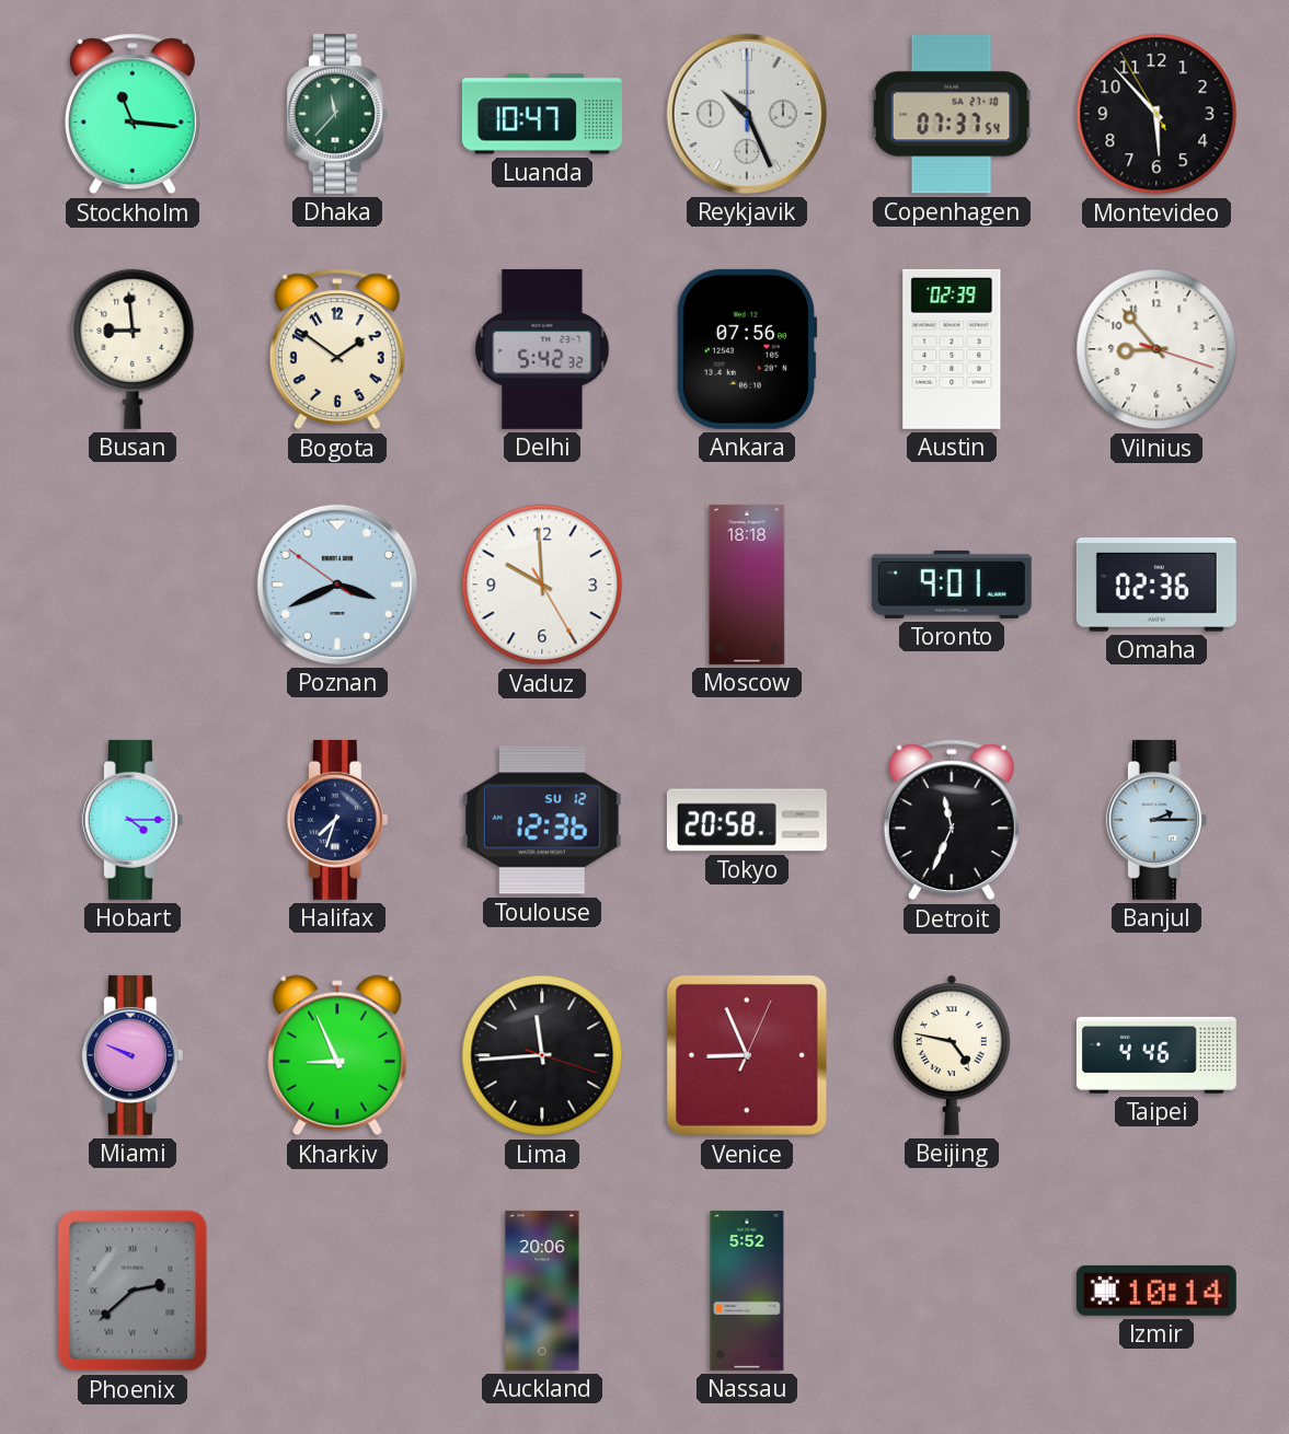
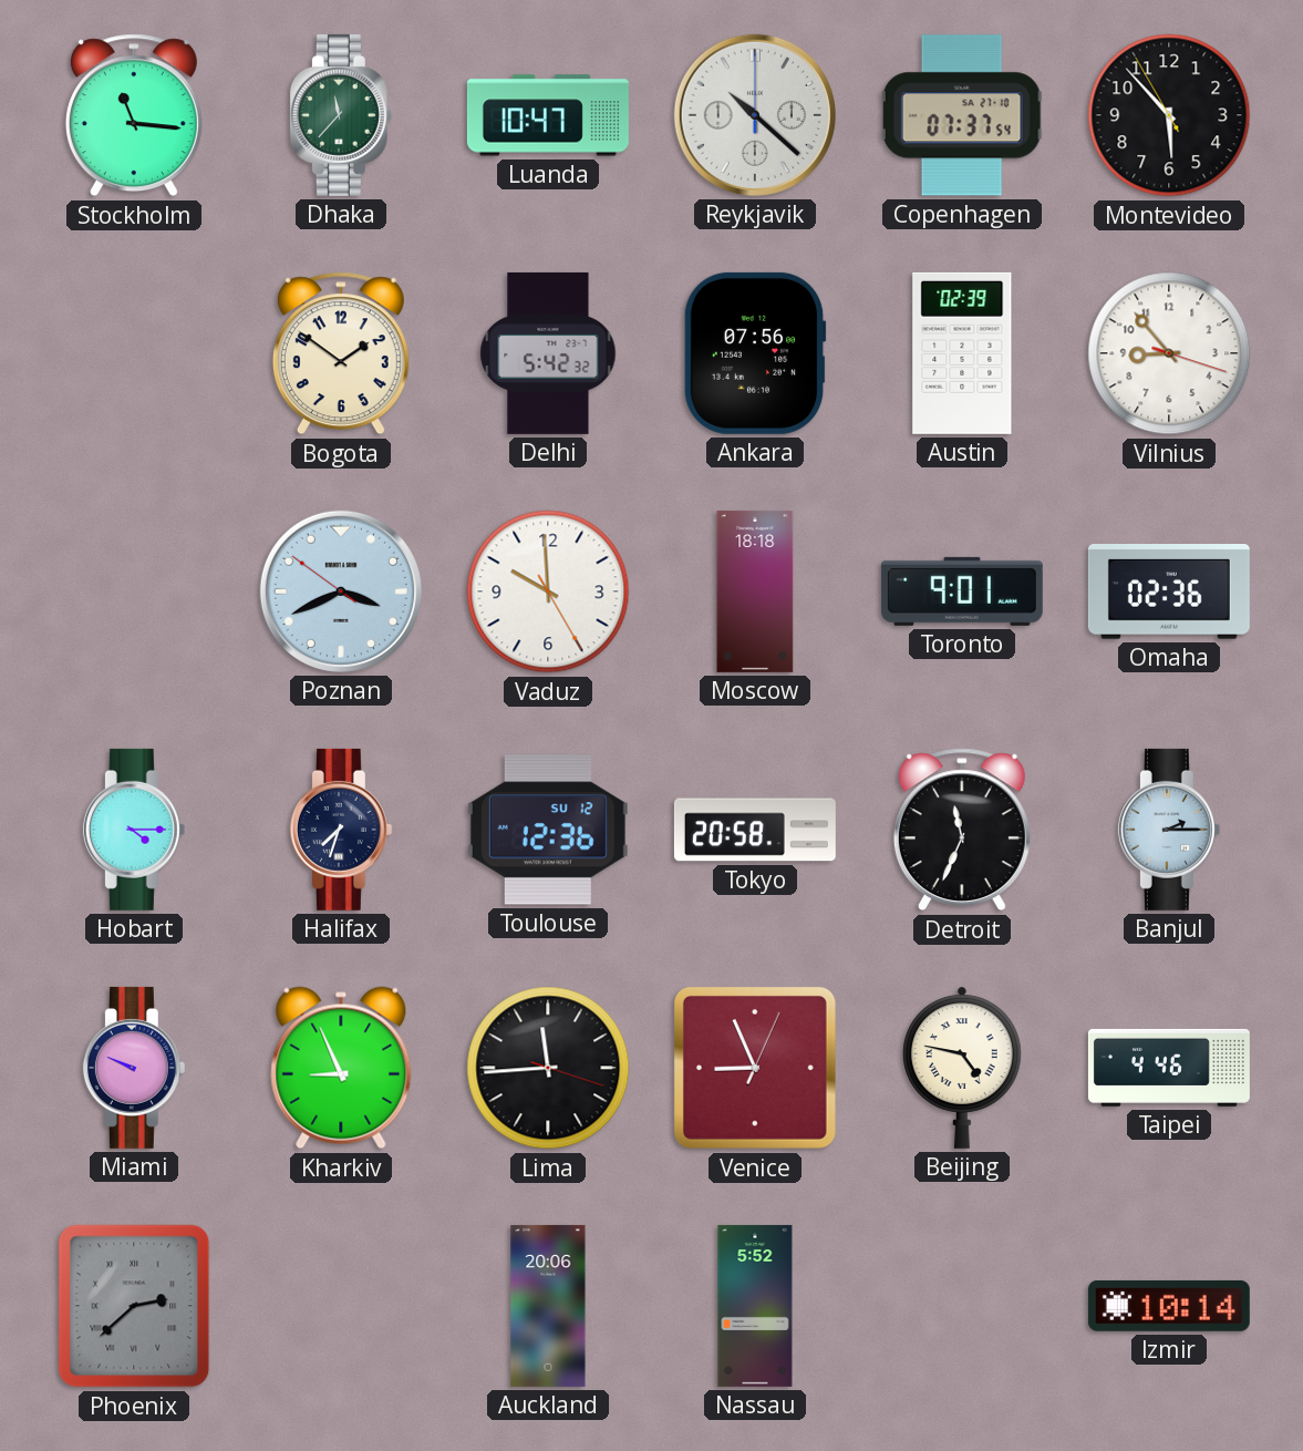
Reykjavik: 10:26 -> 10:22 (755, 115)
Busan: 8:59 -> none (133, 349)
